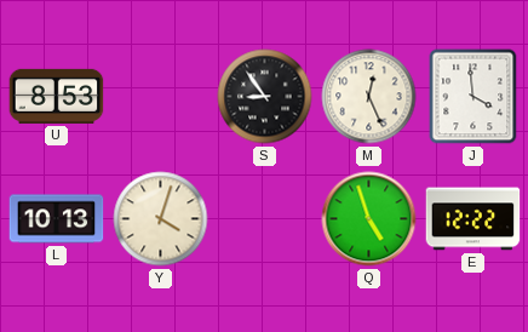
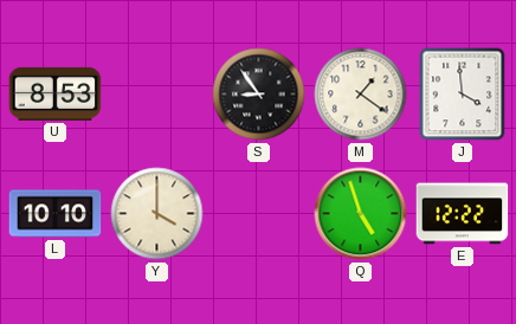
M: 12:26 -> 1:21 (361, 95)
L: 10:13 -> 10:10 (56, 214)
Y: 4:03 -> 4:00 (157, 214)
